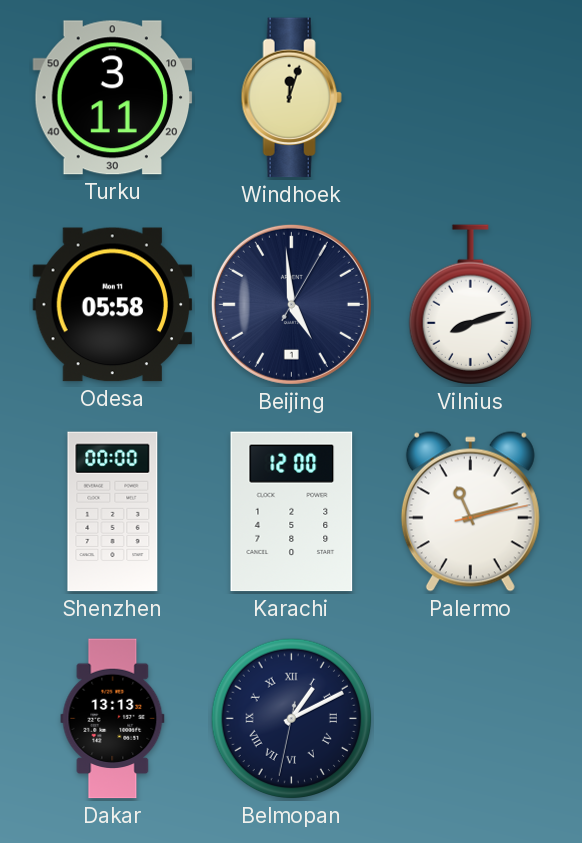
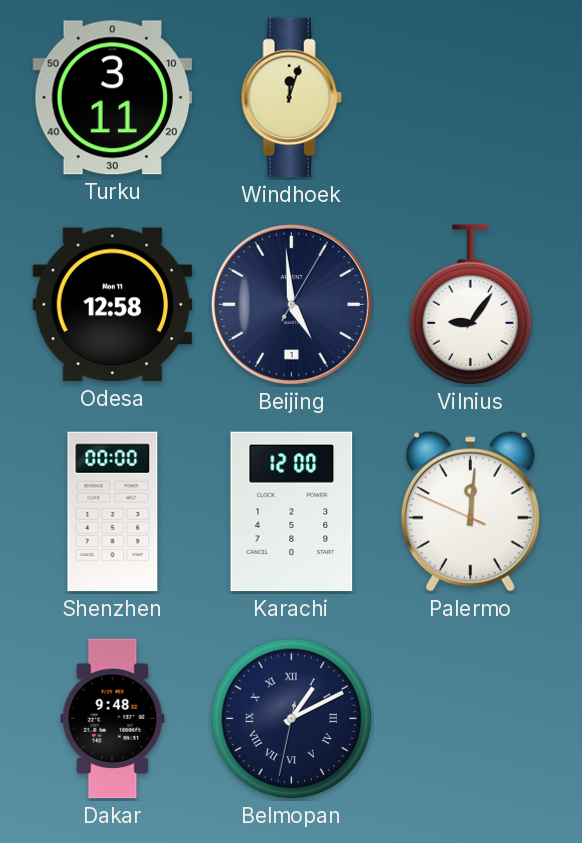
Odesa: 05:58 -> 12:58 (113, 305)
Vilnius: 8:12 -> 9:06 (470, 305)
Palermo: 11:12 -> 12:00 (470, 512)
Dakar: 13:13 -> 9:48 (113, 719)
